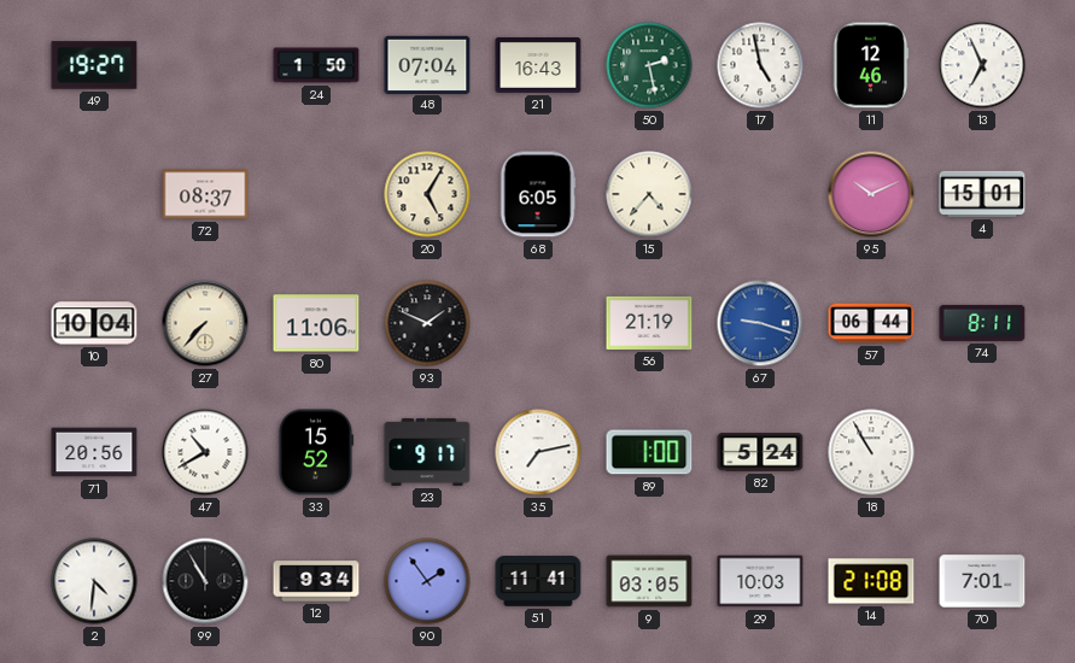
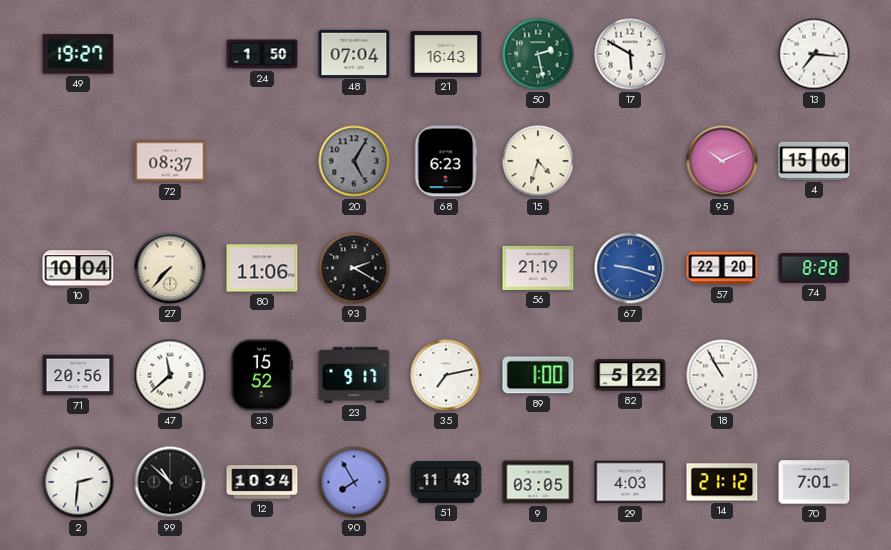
17: 4:58 -> 5:50 (630, 54)
11: 12:46 -> none (871, 65)
13: 6:56 -> 7:16 (814, 54)
20 dial: cream -> grey (354, 161)
68: 6:05 -> 6:23 (446, 161)
15: 4:37 -> 4:33 (538, 161)
4: 15:01 -> 15:06 (814, 161)
93: 1:49 -> 2:20 (354, 268)
57: 06:44 -> 22:20 (722, 268)
74: 8:11 -> 8:28 (814, 268)
47: 10:40 -> 11:38 (170, 375)
82: 5:24 -> 5:22 (630, 375)
2: 4:31 -> 2:31 (78, 482)
99: 10:55 -> 10:52 (170, 482)
12: 9:34 -> 10:34 (262, 482)
90: 1:54 -> 7:55 (354, 482)
51: 11:41 -> 11:43 (446, 482)
29: 10:03 -> 4:03 (630, 482)
14: 21:08 -> 21:12 (722, 482)
